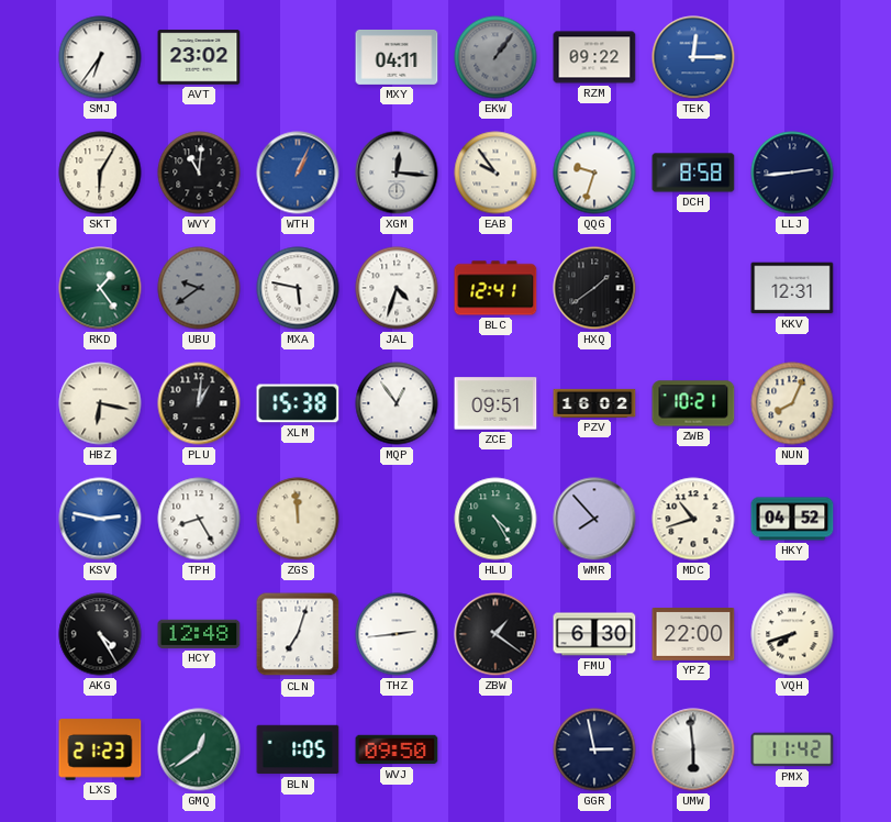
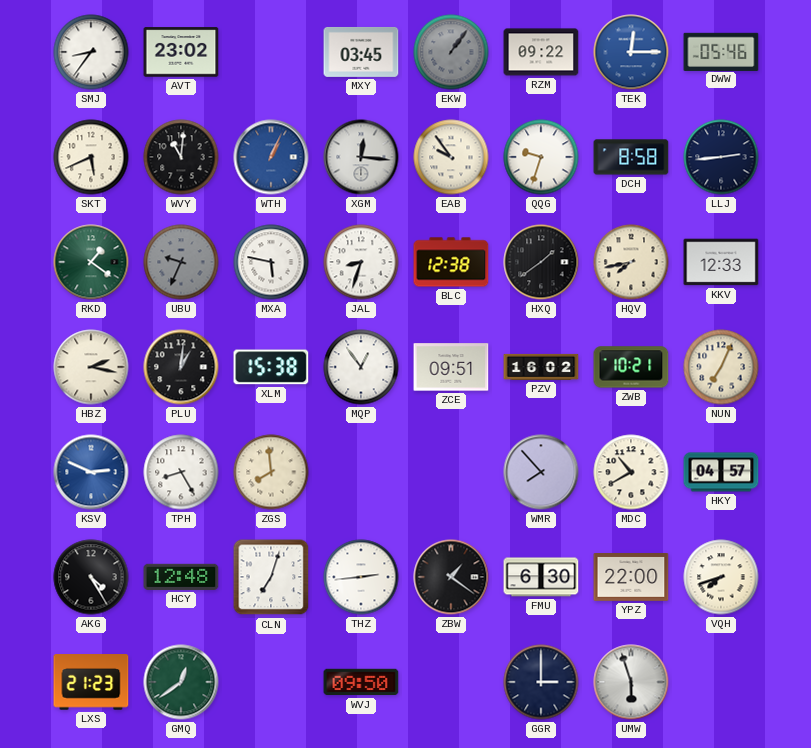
SMJ: 6:36 -> 8:36 (91, 52)
MXY: 04:11 -> 03:45 (361, 52)
DWW: none -> 05:46 (721, 51)
SKT: 6:05 -> 5:41 (91, 157)
RKD: 1:24 -> 1:21 (91, 262)
UBU: 9:39 -> 9:34 (181, 262)
JAL: 4:33 -> 8:33 (361, 262)
BLC: 12:41 -> 12:38 (451, 262)
HQV: none -> 7:43 (631, 262)
KKV: 12:31 -> 12:33 (721, 262)
HBZ: 6:17 -> 2:17 (91, 367)
NUN: 8:04 -> 7:04 (721, 367)
KSV: 2:47 -> 2:49 (91, 472)
ZGS: 11:59 -> 7:59 (271, 472)
HLU: 4:25 -> none (495, 519)
MDC: 10:42 -> 10:40 (631, 472)
HKY: 04:52 -> 04:57 (721, 472)
BLN: 1:05 -> none (298, 749)
GGR: 2:58 -> 3:00 (541, 682)
UMW: 5:59 -> 5:57 (631, 682)
PMX: 11:42 -> none (792, 749)
